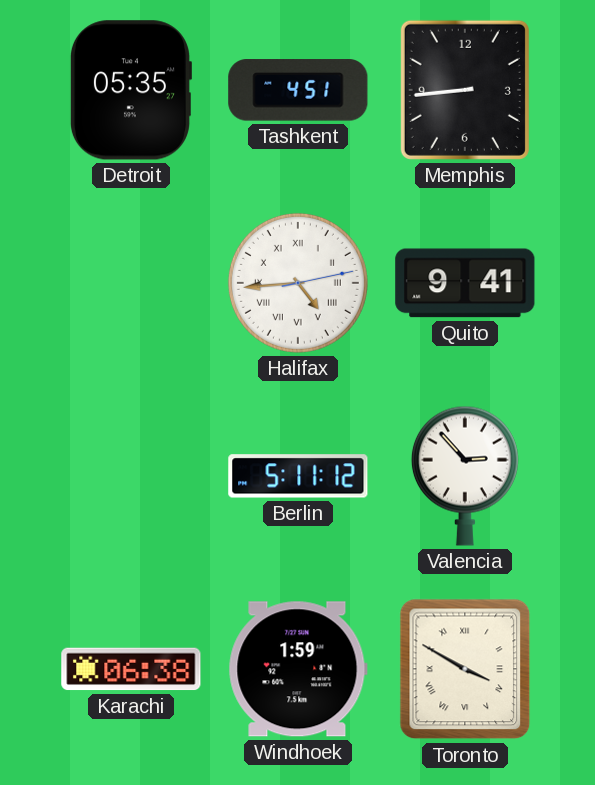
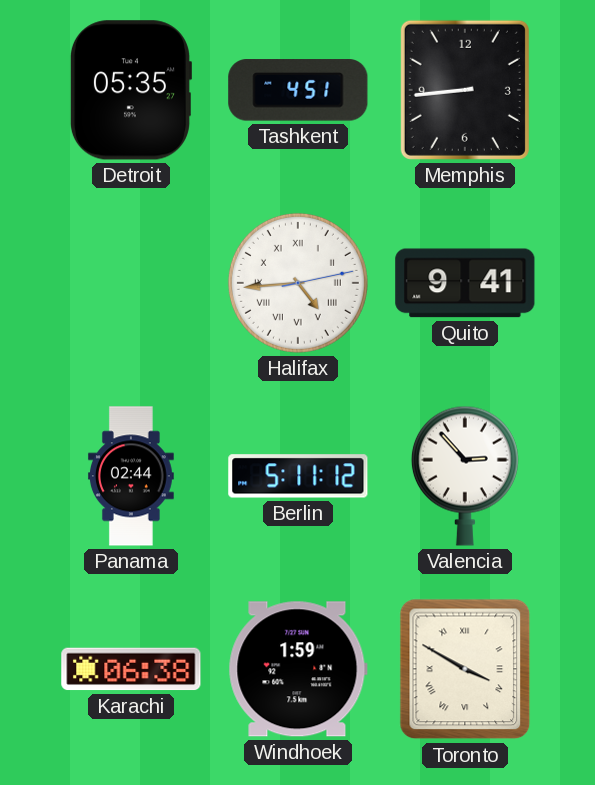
Panama: none -> 02:44 (131, 476)
